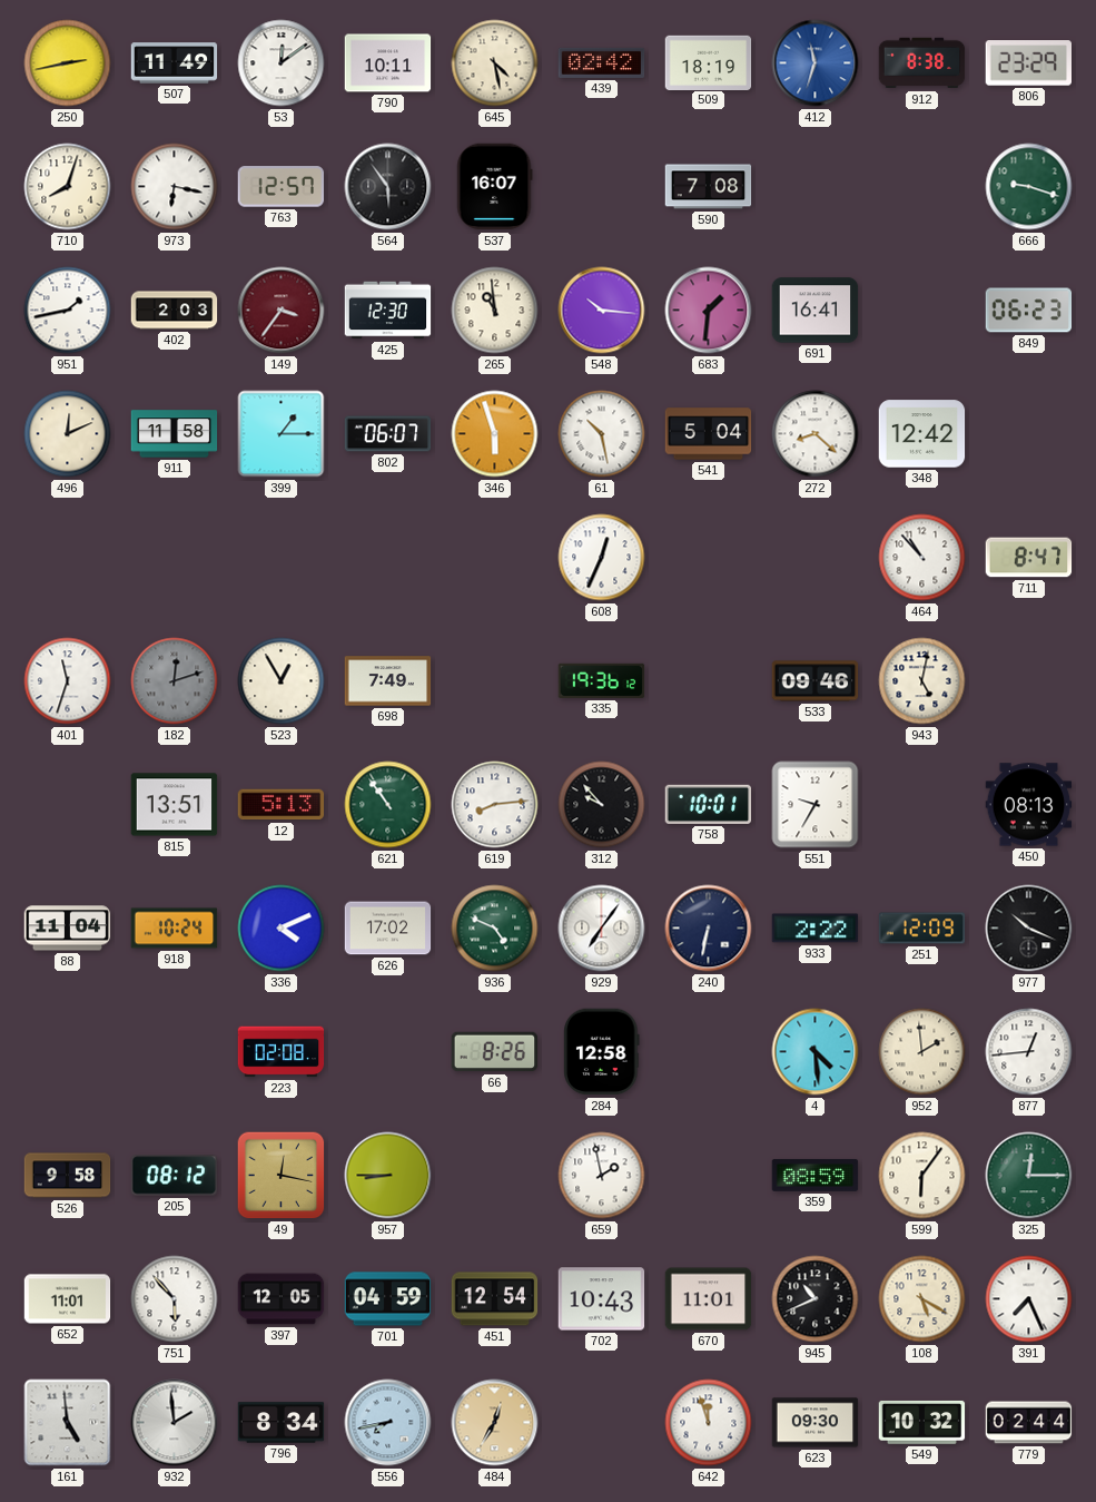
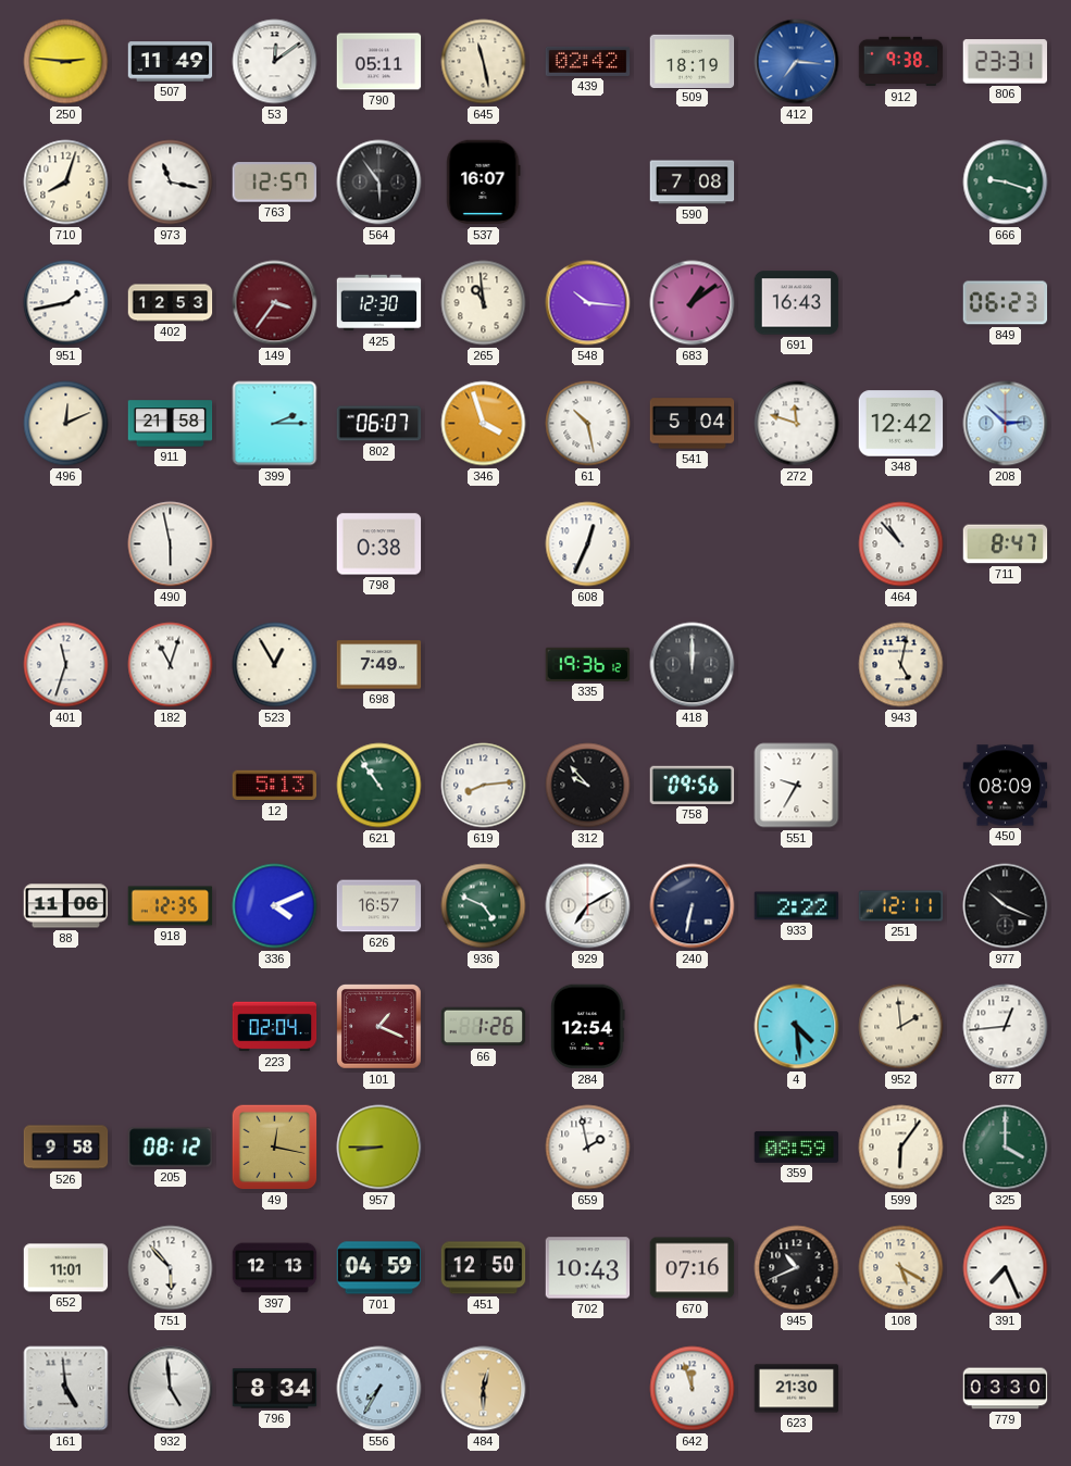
250: 2:43 -> 2:46 (66, 62)
790: 10:11 -> 05:11 (379, 62)
645: 4:28 -> 11:28 (484, 62)
412: 11:33 -> 7:16 (797, 62)
912: 8:38 -> 9:38 (901, 62)
806: 23:29 -> 23:31 (1005, 62)
973: 6:17 -> 11:17 (171, 183)
402: 2:03 -> 12:53 (171, 303)
683: 1:31 -> 1:09 (693, 303)
691: 16:41 -> 16:43 (797, 303)
911: 11:58 -> 21:58 (171, 424)
399: 1:15 -> 2:15 (275, 424)
346: 5:57 -> 3:57 (484, 424)
272: 8:22 -> 11:48 (797, 424)
208: none -> 2:52 (1006, 424)
490: none -> 5:58 (171, 544)
798: none -> 0:38 (379, 544)
182: 12:12 -> 11:03 (171, 665)
182 dial: grey -> white (171, 665)
418: none -> 12:00 (693, 665)
533: 09:46 -> none (816, 681)
815: 13:51 -> none (175, 805)
758: 10:01 -> 09:56 (693, 785)
450: 08:13 -> 08:09 (1006, 786)
88: 11:04 -> 11:06 (66, 906)
918: 10:24 -> 12:35 (171, 906)
626: 17:02 -> 16:57 (379, 906)
929: 7:06 -> 7:10 (588, 906)
251: 12:09 -> 12:11 (901, 906)
223: 02:08 -> 02:04 (275, 1027)
101: none -> 1:19 (379, 1027)
66: 8:26 -> 1:26 (484, 1027)
284: 12:58 -> 12:54 (588, 1027)
325: 12:15 -> 4:00 (1006, 1148)
397: 12:05 -> 12:13 (275, 1268)
451: 12:54 -> 12:50 (484, 1268)
670: 11:01 -> 07:16 (693, 1268)
932: 1:59 -> 4:59 (171, 1389)
556: 7:43 -> 7:35 (379, 1389)
484: 12:35 -> 12:30 (484, 1389)
623: 09:30 -> 21:30 (797, 1389)
549: 10:32 -> none (922, 1422)
779: 02:44 -> 03:30 (1006, 1389)
